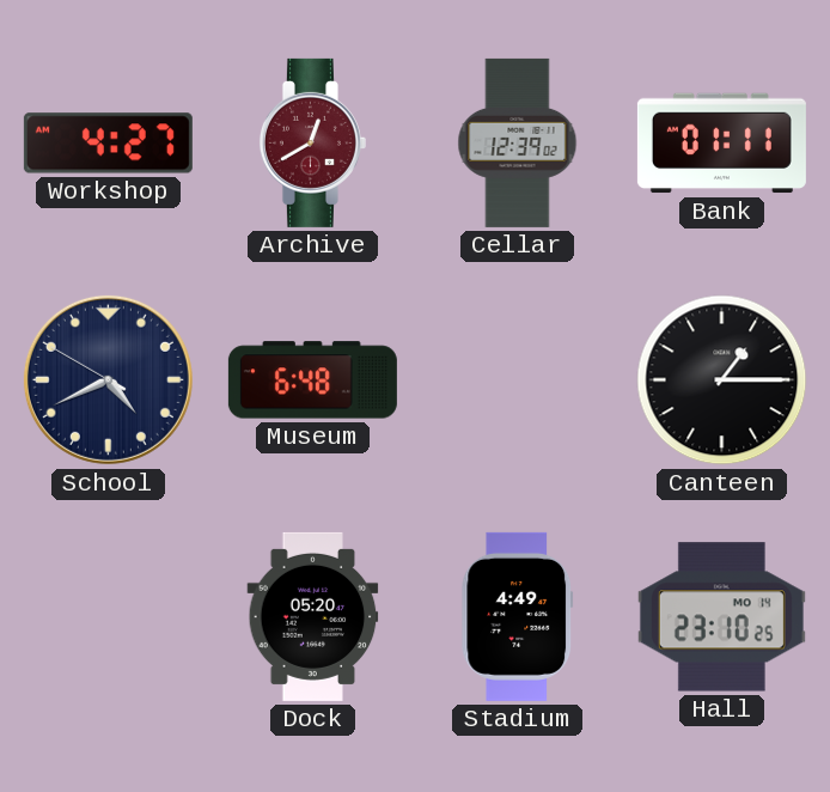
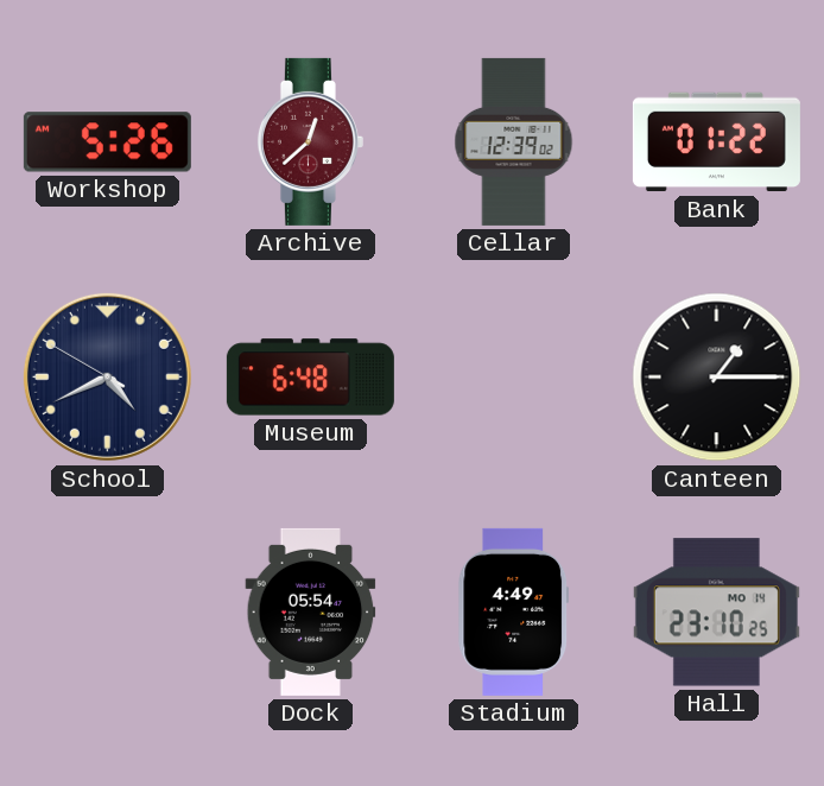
Workshop: 4:27 -> 5:26 (107, 142)
Archive: 12:40 -> 12:38 (310, 141)
Bank: 01:11 -> 01:22 (716, 142)
Dock: 05:20 -> 05:54 (311, 611)
